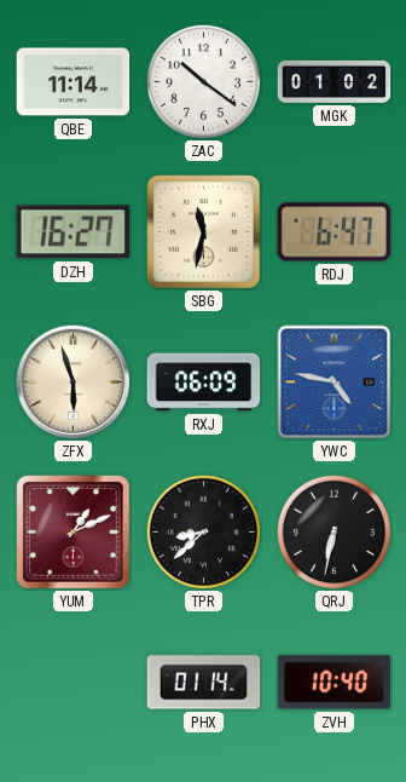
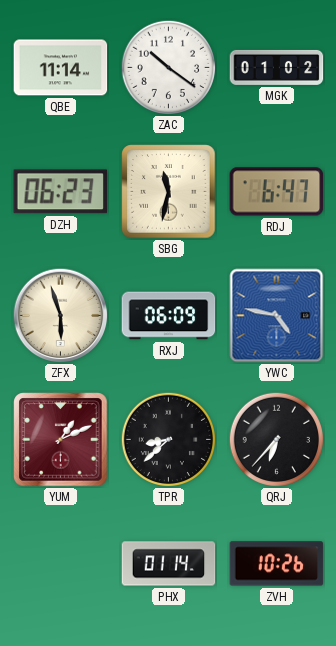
DZH: 16:27 -> 06:23 (60, 192)
QRJ: 6:32 -> 6:37 (276, 439)
ZVH: 10:40 -> 10:26 (277, 564)
